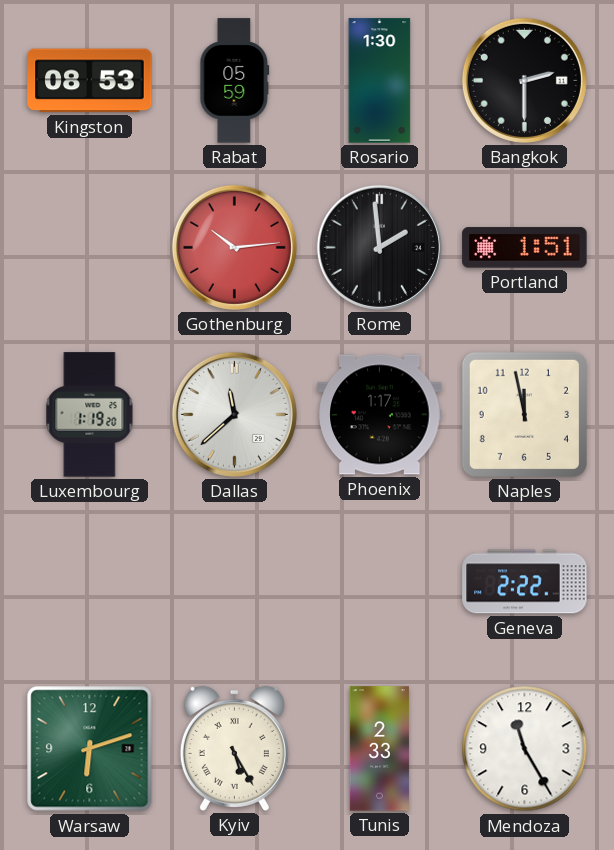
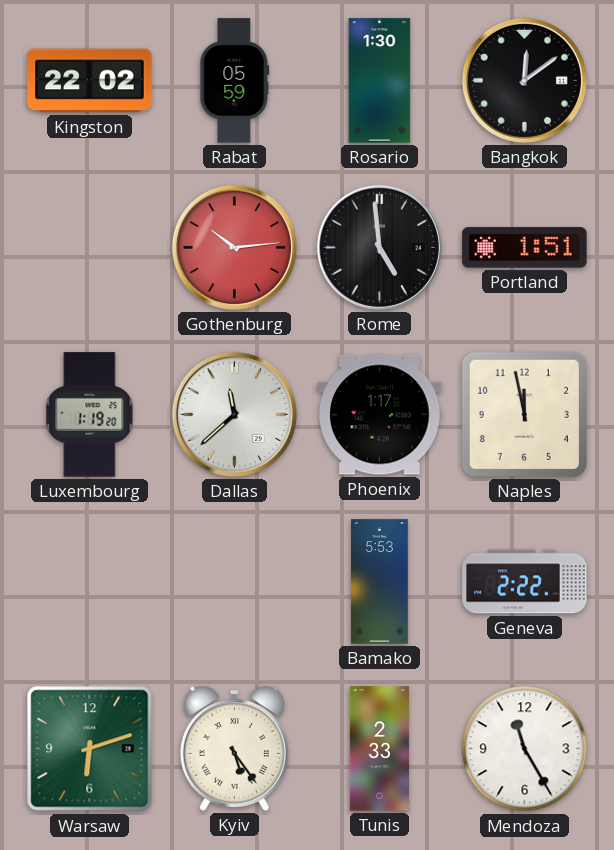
Kingston: 08:53 -> 22:02 (90, 81)
Bangkok: 2:30 -> 12:09 (524, 80)
Rome: 1:59 -> 4:59 (379, 247)
Bamako: none -> 5:53 (380, 582)
Kyiv: 5:25 -> 5:24 (234, 748)
